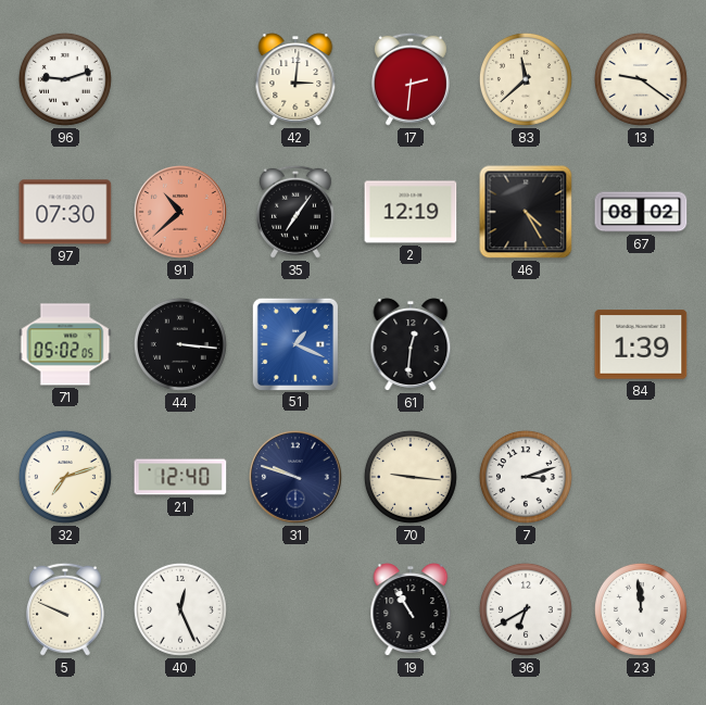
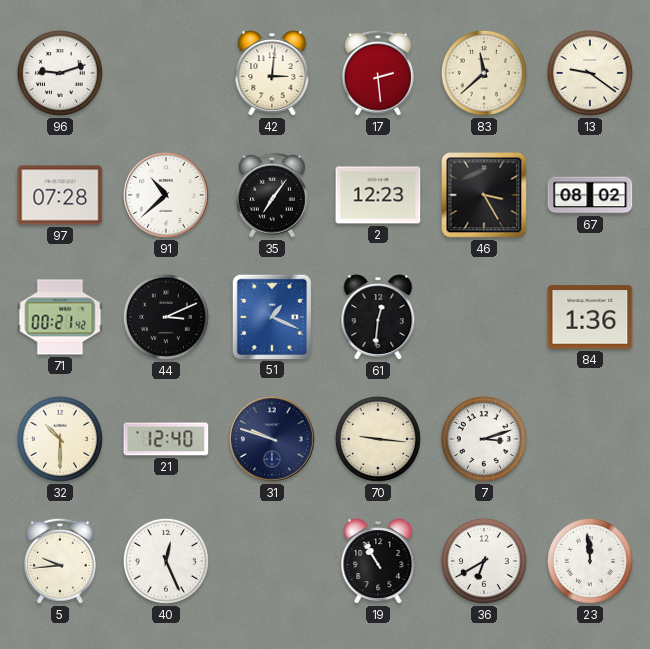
17: 2:31 -> 2:29 (378, 73)
97: 07:30 -> 07:28 (60, 195)
91 dial: salmon -> white (167, 196)
2: 12:19 -> 12:23 (378, 195)
46: 4:25 -> 3:25 (484, 195)
71: 05:02 -> 00:21 (60, 317)
44: 3:16 -> 3:11 (166, 317)
84: 1:39 -> 1:36 (590, 317)
32: 7:12 -> 10:30 (60, 439)
5: 9:49 -> 9:44 (60, 561)
